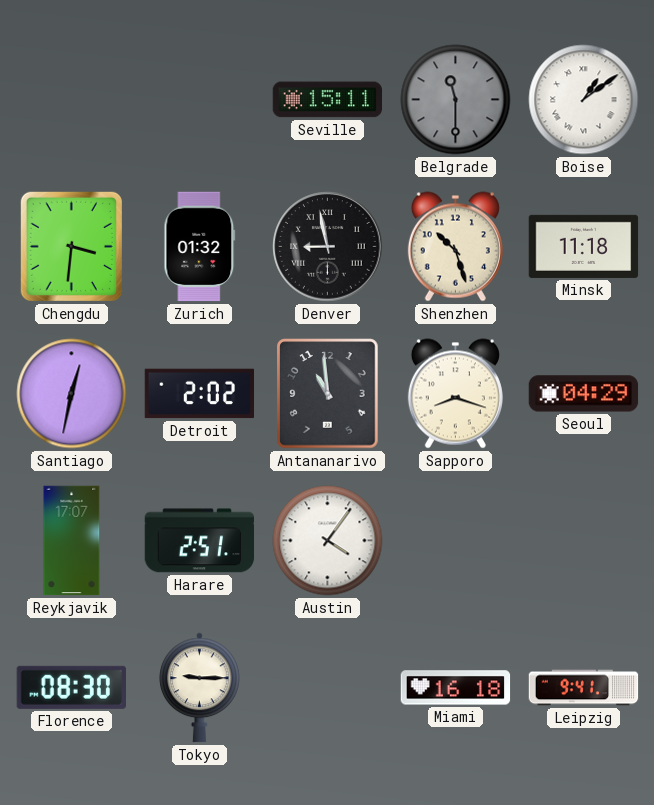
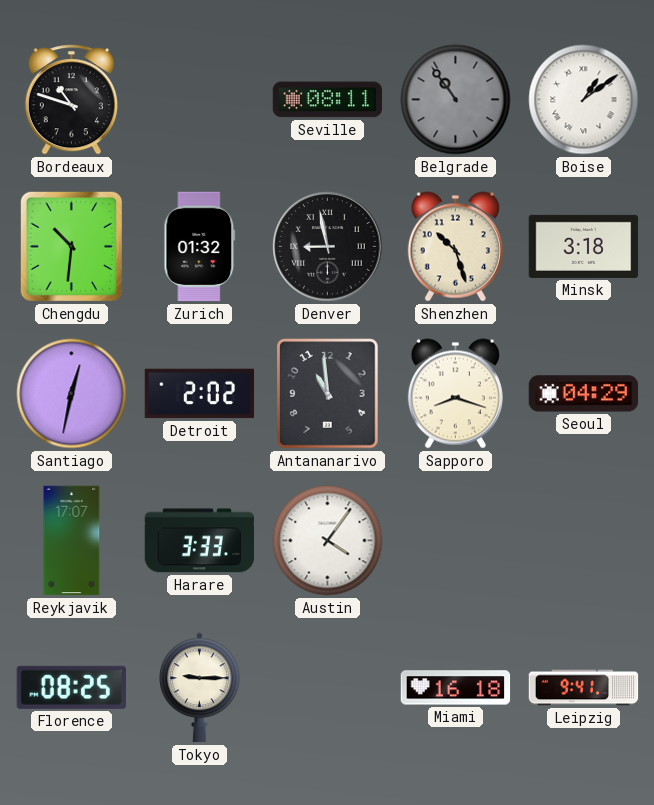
Bordeaux: none -> 10:48 (71, 100)
Seville: 15:11 -> 08:11 (328, 100)
Belgrade: 11:30 -> 10:54 (456, 100)
Chengdu: 3:31 -> 10:31 (71, 246)
Minsk: 11:18 -> 3:18 (584, 246)
Harare: 2:51 -> 3:33 (200, 541)
Florence: 08:30 -> 08:25 (71, 687)
